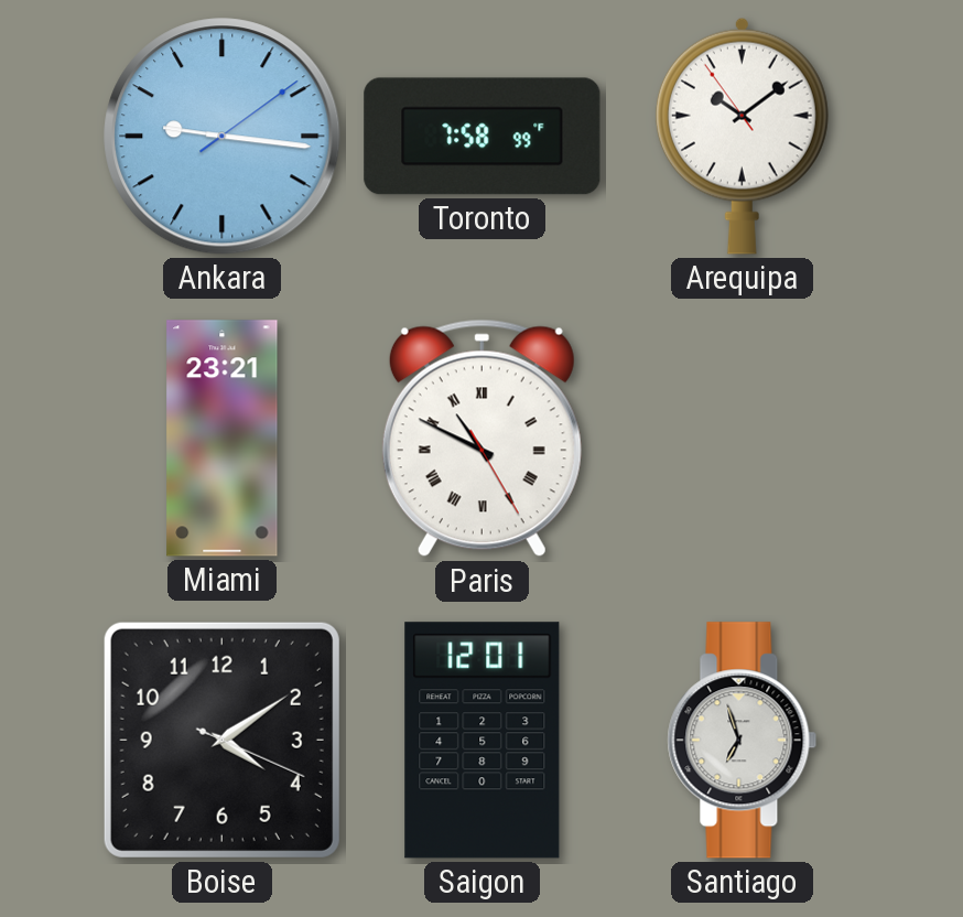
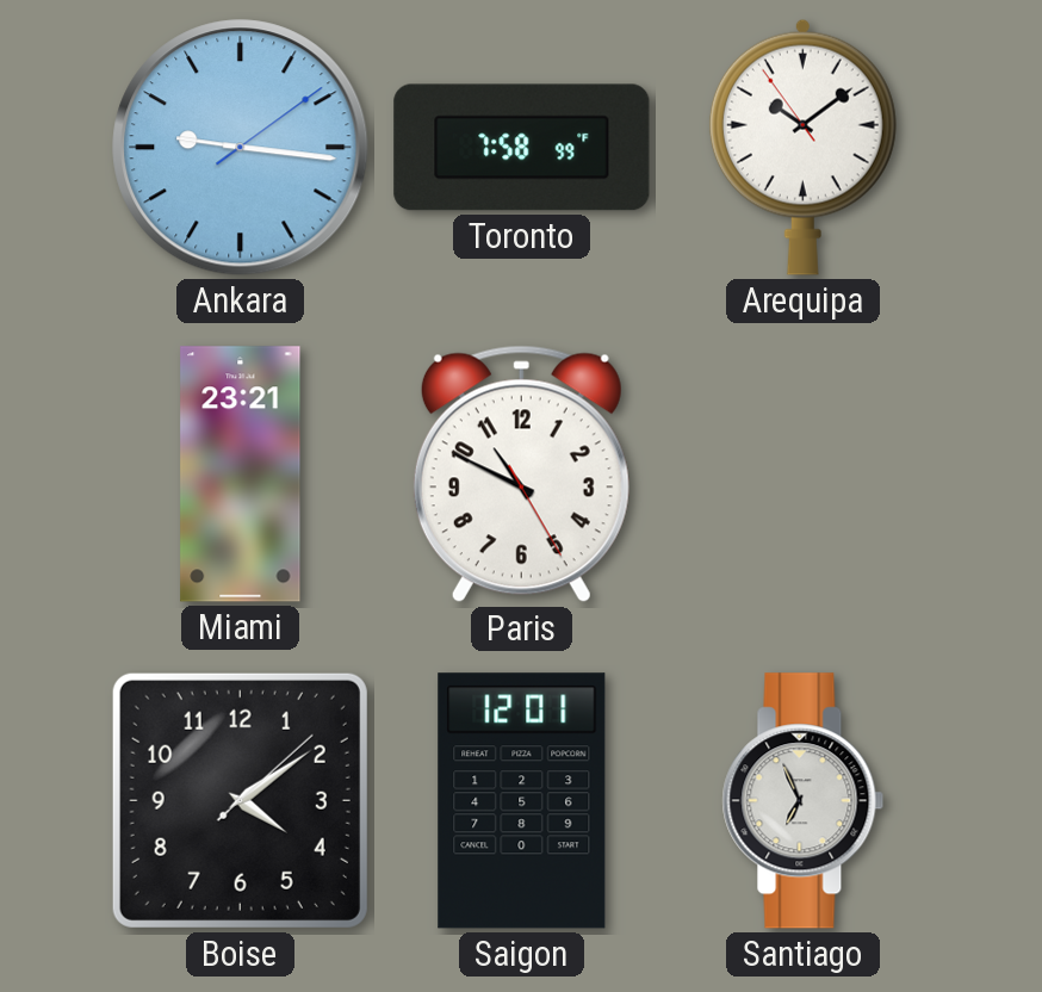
Paris numerals: Roman -> Arabic (521, 475)
Boise: 4:09:19 -> 4:09:08 (240, 800)
Santiago: 6:57 -> 6:56 (804, 801)
